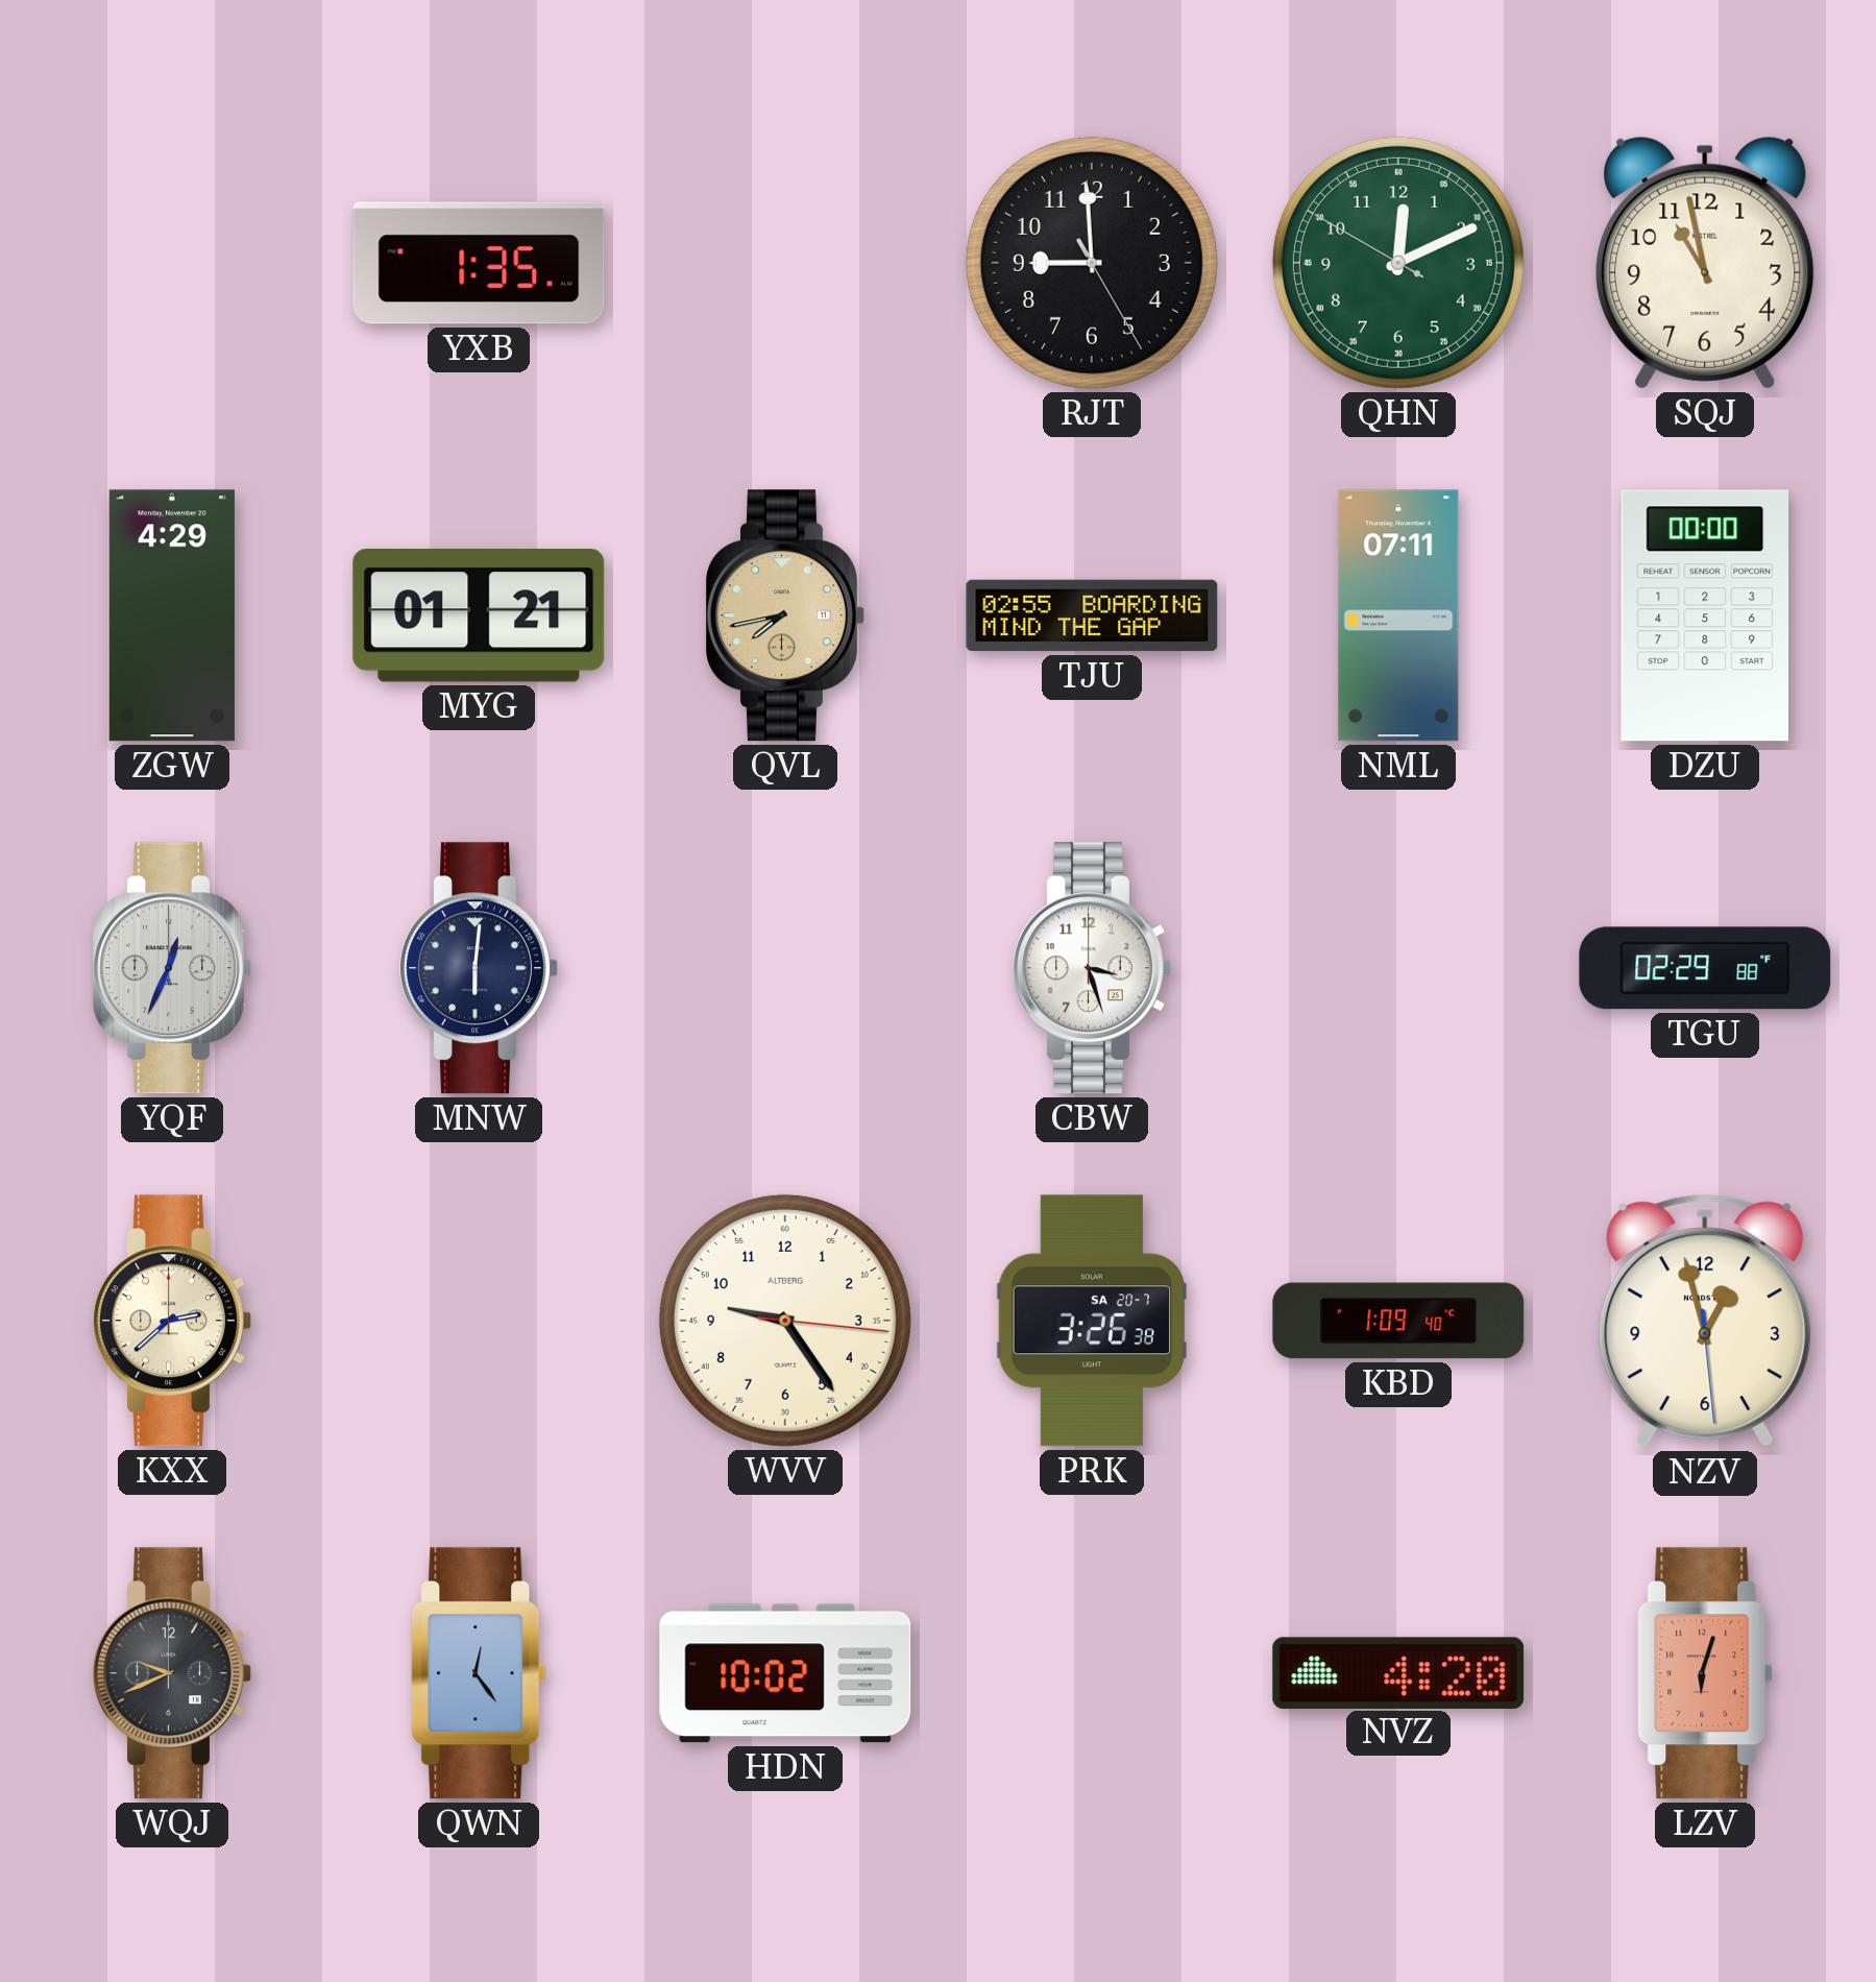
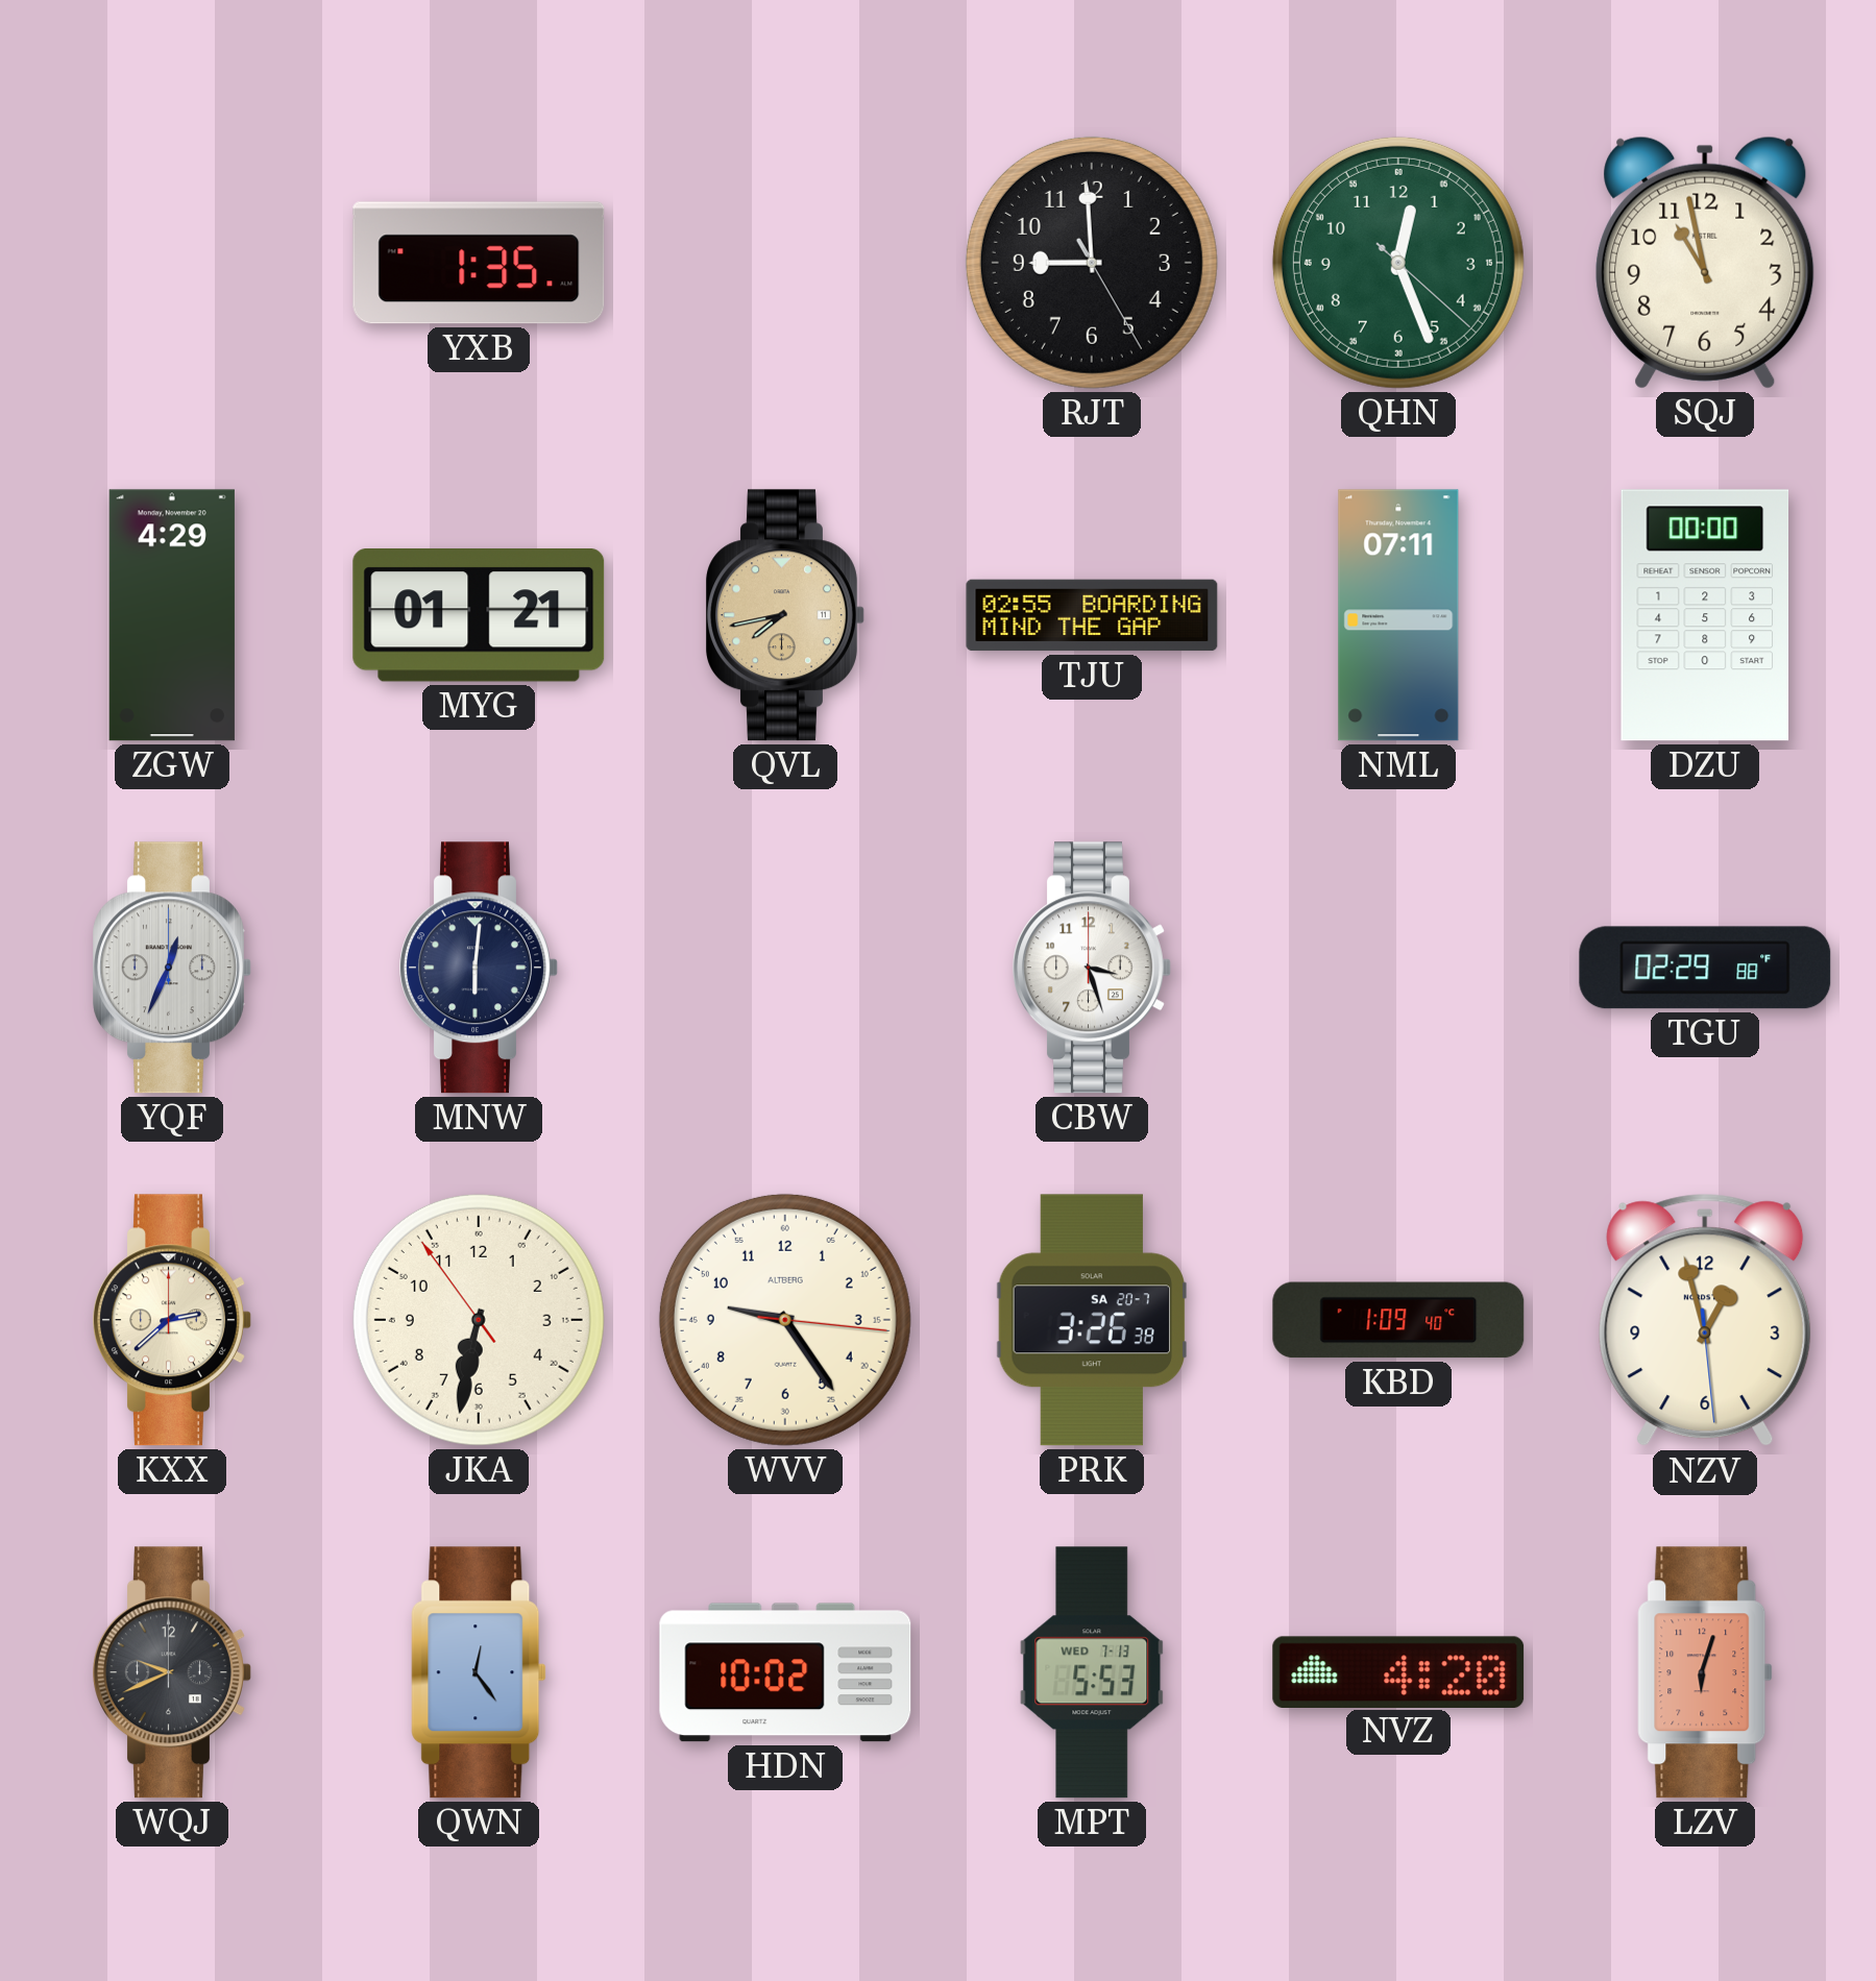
QHN: 12:10 -> 12:26 (1398, 263)
JKA: none -> 6:31 (479, 1320)
MPT: none -> 5:53 (1092, 1672)
